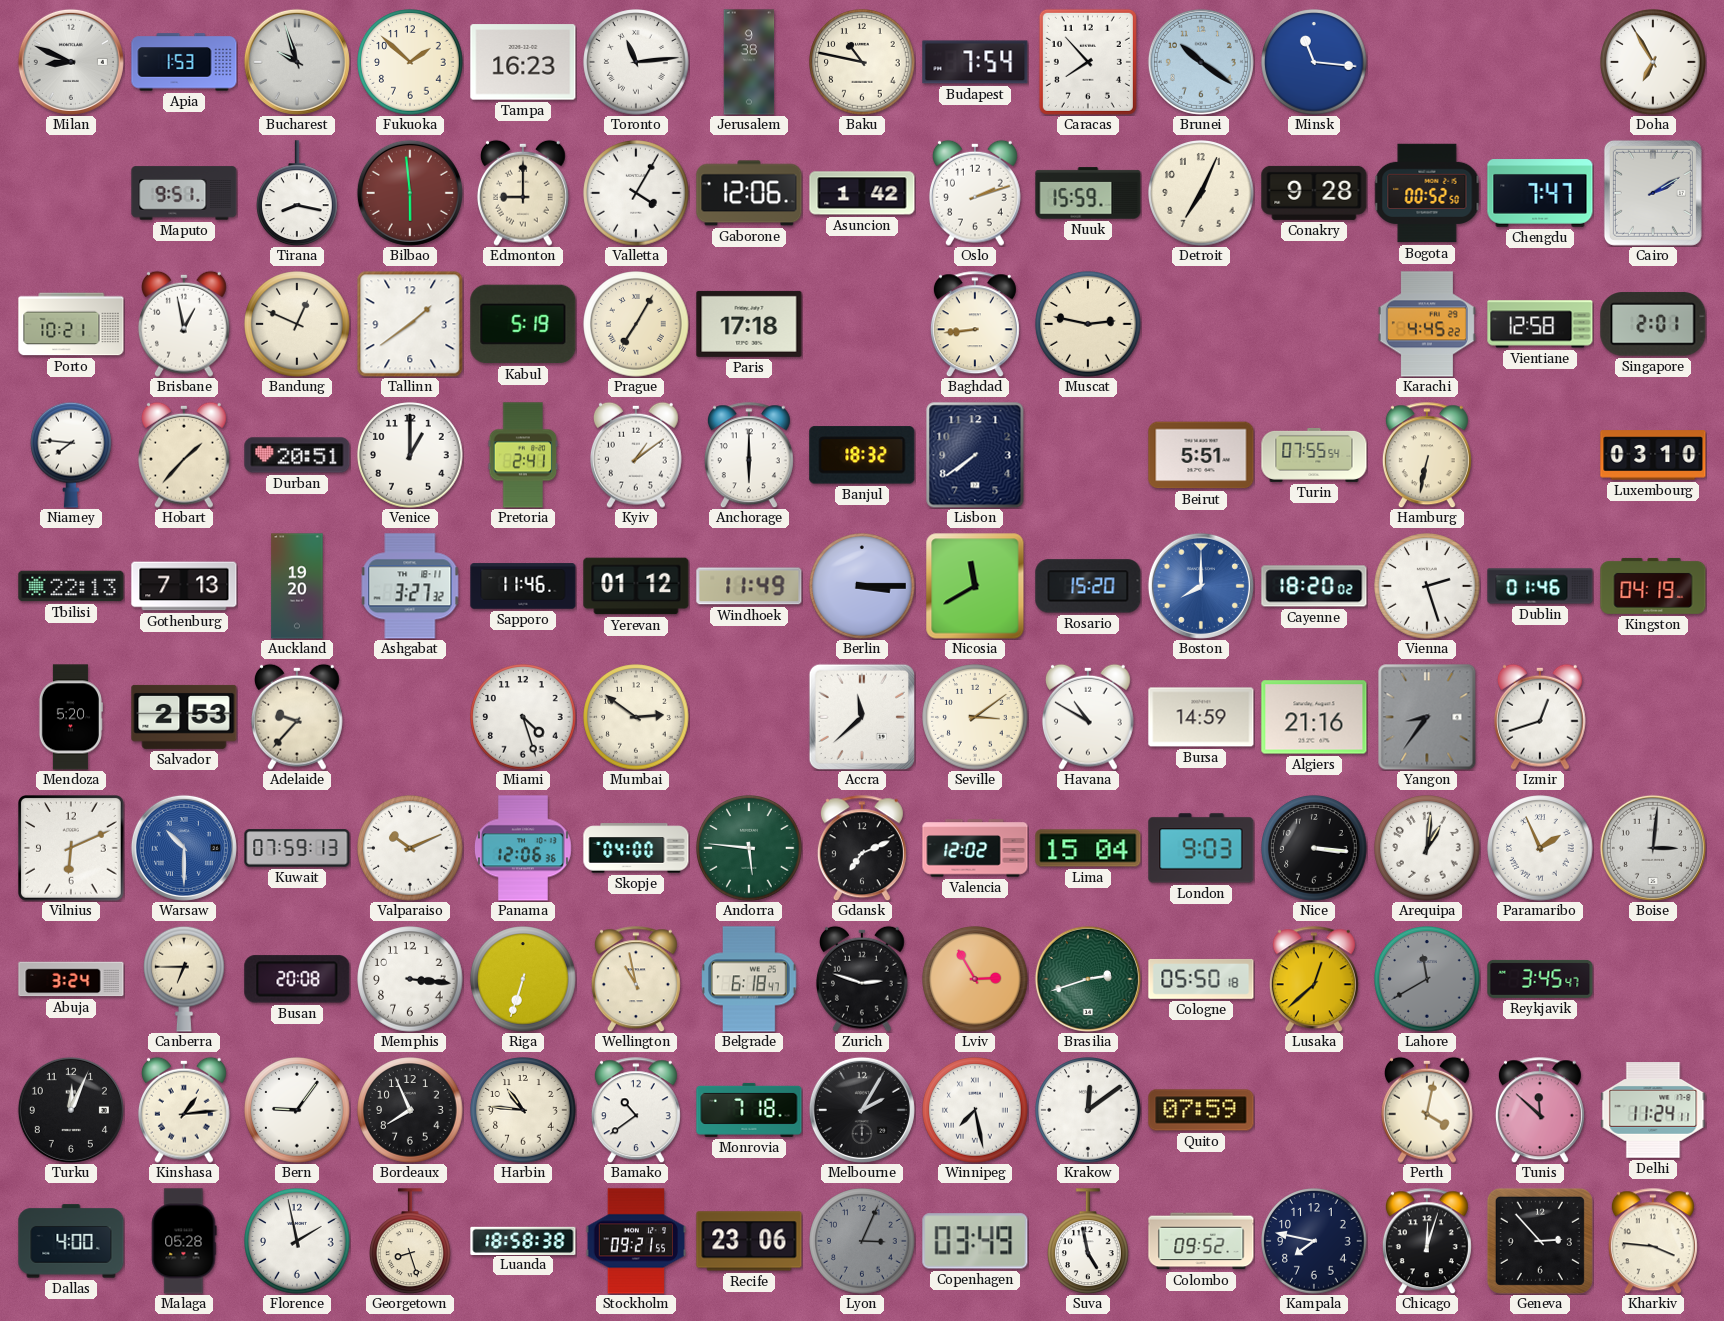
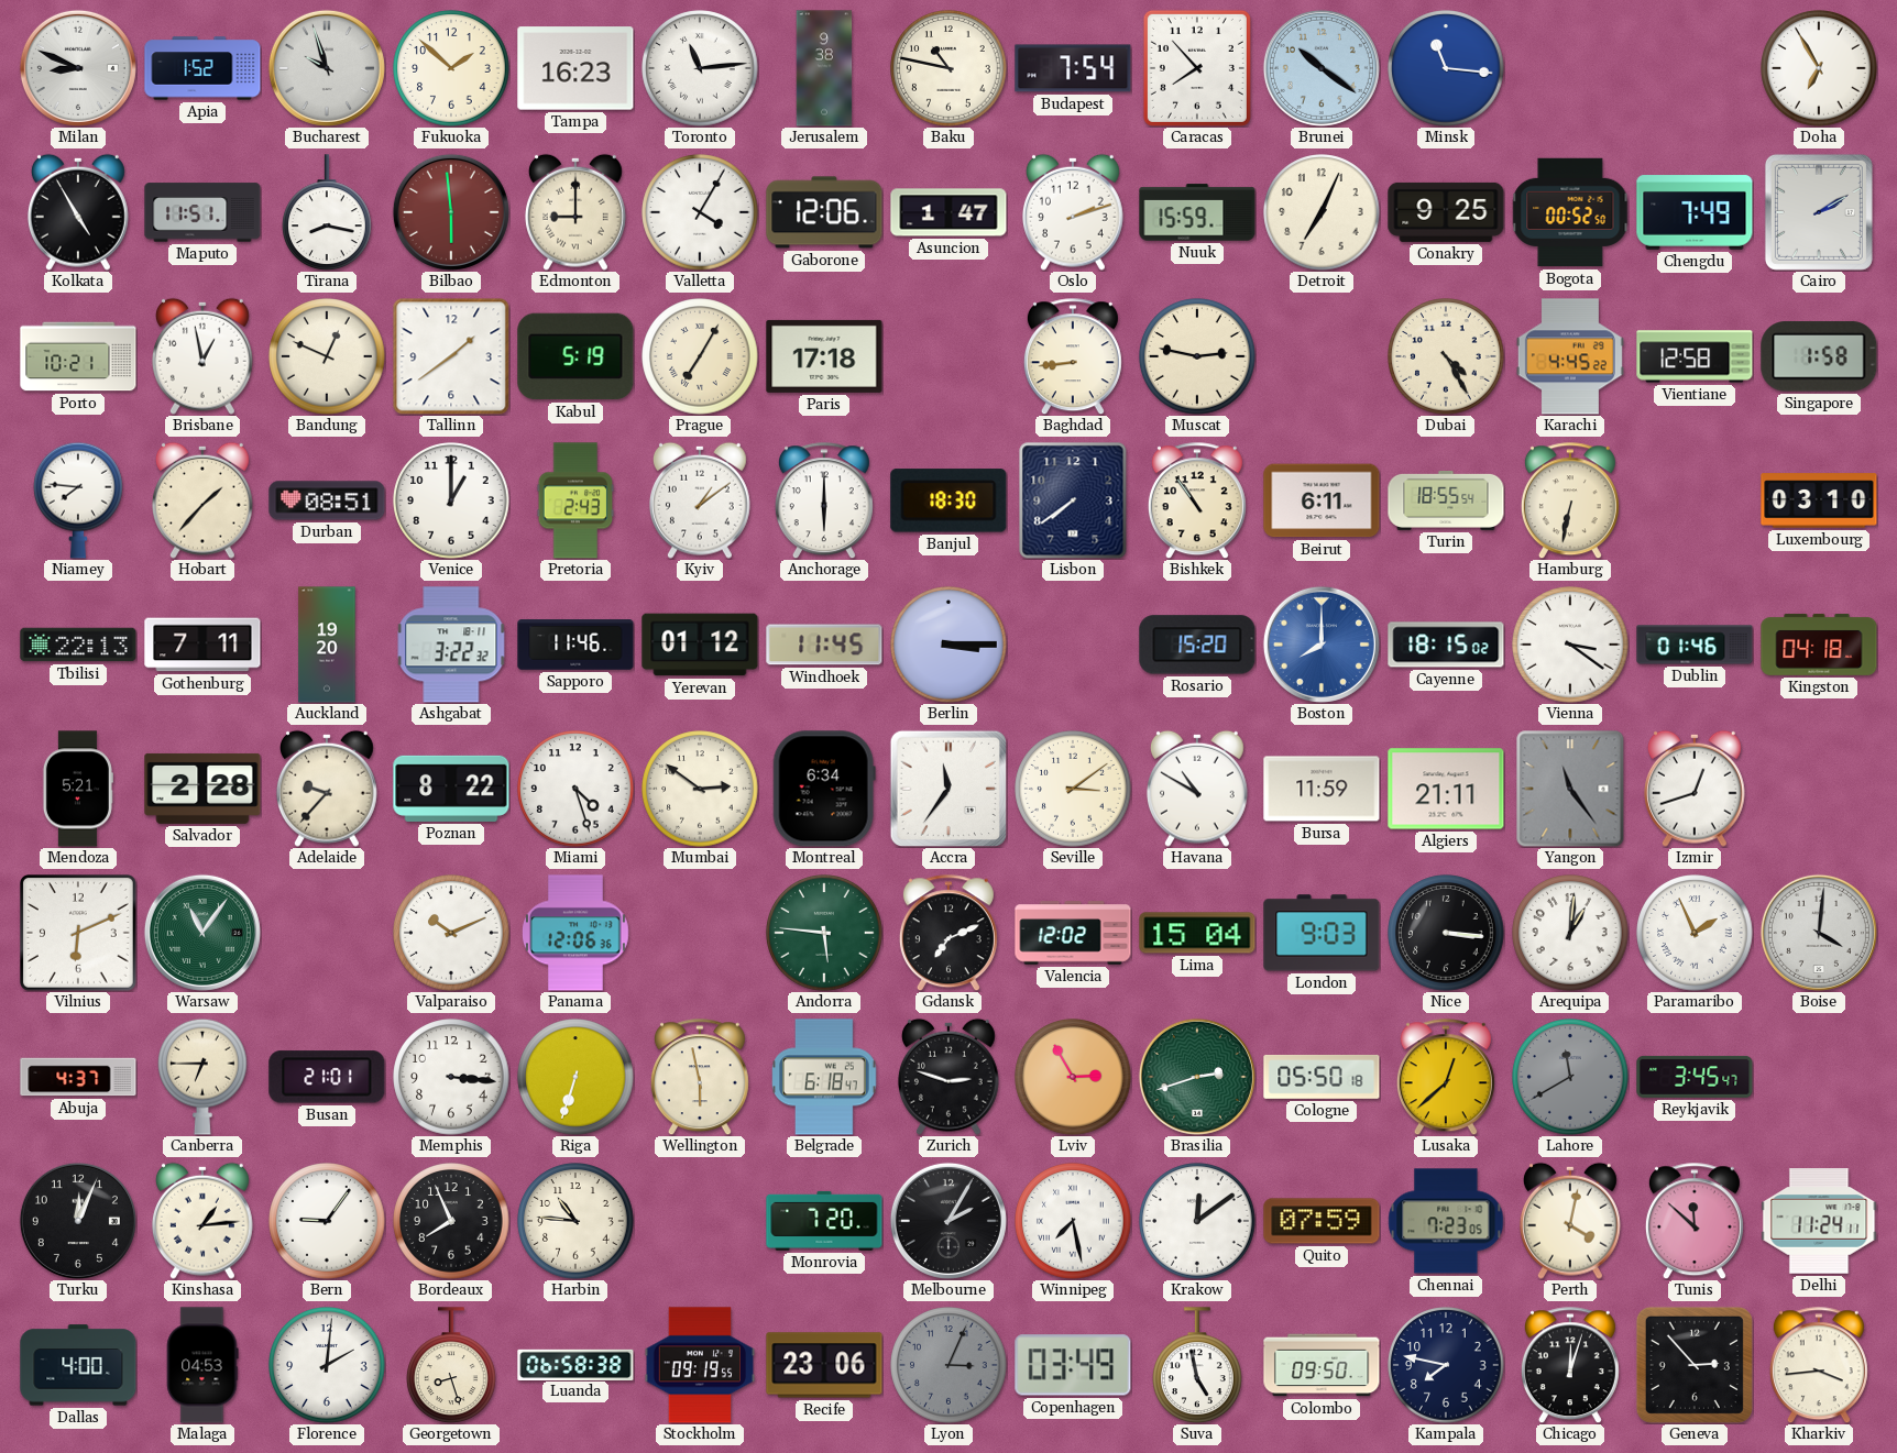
Apia: 1:53 -> 1:52 (202, 68)
Kolkata: none -> 4:55 (78, 212)
Maputo: 9:51 -> 11:51 (202, 212)
Asuncion: 1:42 -> 1:47 (948, 212)
Conakry: 9:28 -> 9:25 (1446, 212)
Chengdu: 7:47 -> 7:49 (1695, 212)
Dubai: none -> 4:25 (1446, 356)
Singapore: 2:01 -> 1:58 (1819, 356)
Durban: 20:51 -> 08:51 (327, 500)
Pretoria: 2:41 -> 2:43 (575, 500)
Banjul: 18:32 -> 18:30 (948, 500)
Bishkek: none -> 10:54 (1197, 500)
Beirut: 5:51 -> 6:11 (1322, 500)
Turin: 07:55 -> 18:55 (1446, 500)
Gothenburg: 7:13 -> 7:11 (202, 645)
Ashgabat: 3:27 -> 3:22 (451, 645)
Windhoek: 11:49 -> 11:45 (824, 645)
Nicosia: 11:40 -> none (975, 586)
Cayenne: 18:20 -> 18:15 (1446, 645)
Vienna: 2:27 -> 3:21 (1570, 645)
Kingston: 04:19 -> 04:18 (1819, 645)
Mendoza: 5:20 -> 5:21 (77, 789)
Salvador: 2:53 -> 2:28 (202, 789)
Poznan: none -> 8:22 (451, 789)
Montreal: none -> 6:34 (824, 789)
Accra: 11:38 -> 11:36 (948, 789)
Bursa: 14:59 -> 11:59 (1322, 789)
Algiers: 21:16 -> 21:11 (1446, 789)
Yangon: 8:36 -> 11:24 (1570, 789)
Warsaw: 10:30 -> 11:06 (202, 933)
Warsaw dial: blue -> green (202, 933)
Kuwait: 07:59 -> none (297, 848)
Skopje: 04:00 -> none (636, 848)
Boise: 3:01 -> 4:01 (1819, 933)
Abuja: 3:24 -> 4:37 (78, 1077)
Busan: 20:08 -> 21:01 (327, 1077)
Wellington: 10:58 -> 5:58 (700, 1077)
Bamako: 10:39 -> none (636, 1110)
Monrovia: 7:18 -> 7:20 (824, 1221)
Chennai: none -> 7:23 (1446, 1221)
Malaga: 05:28 -> 04:53 (202, 1365)
Florence: 1:58 -> 2:01 (327, 1365)
Luanda: 18:58 -> 06:58 (575, 1364)
Stockholm: 09:21 -> 09:19 (700, 1365)
Colombo: 09:52 -> 09:50 (1322, 1365)
Kharkiv: 3:46 -> 3:44 (1819, 1365)
